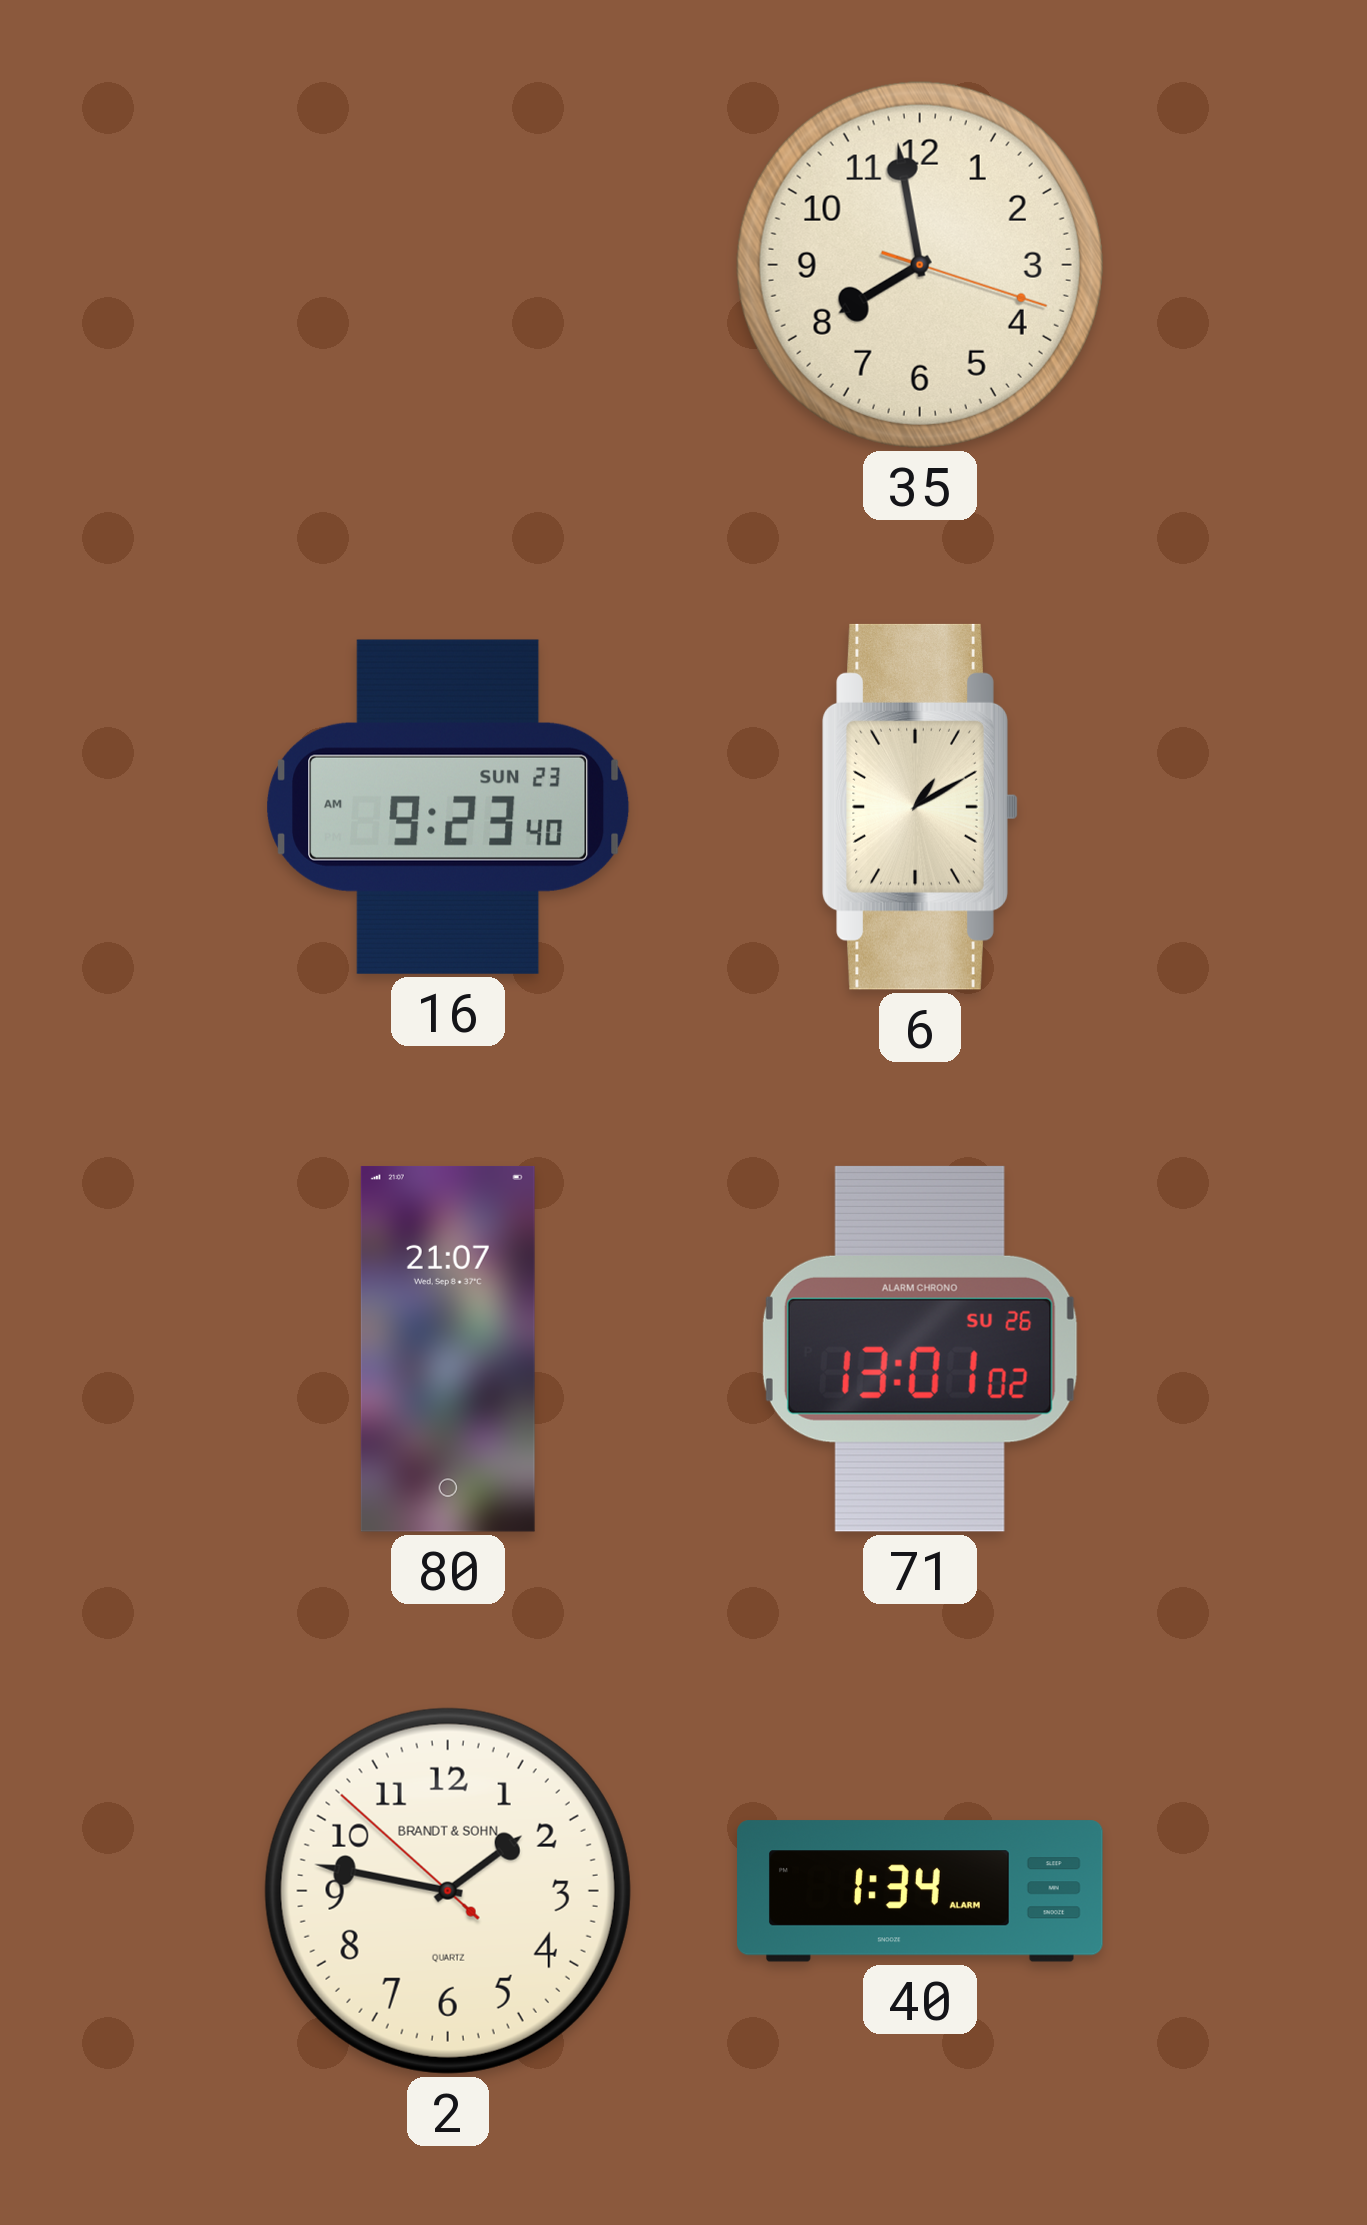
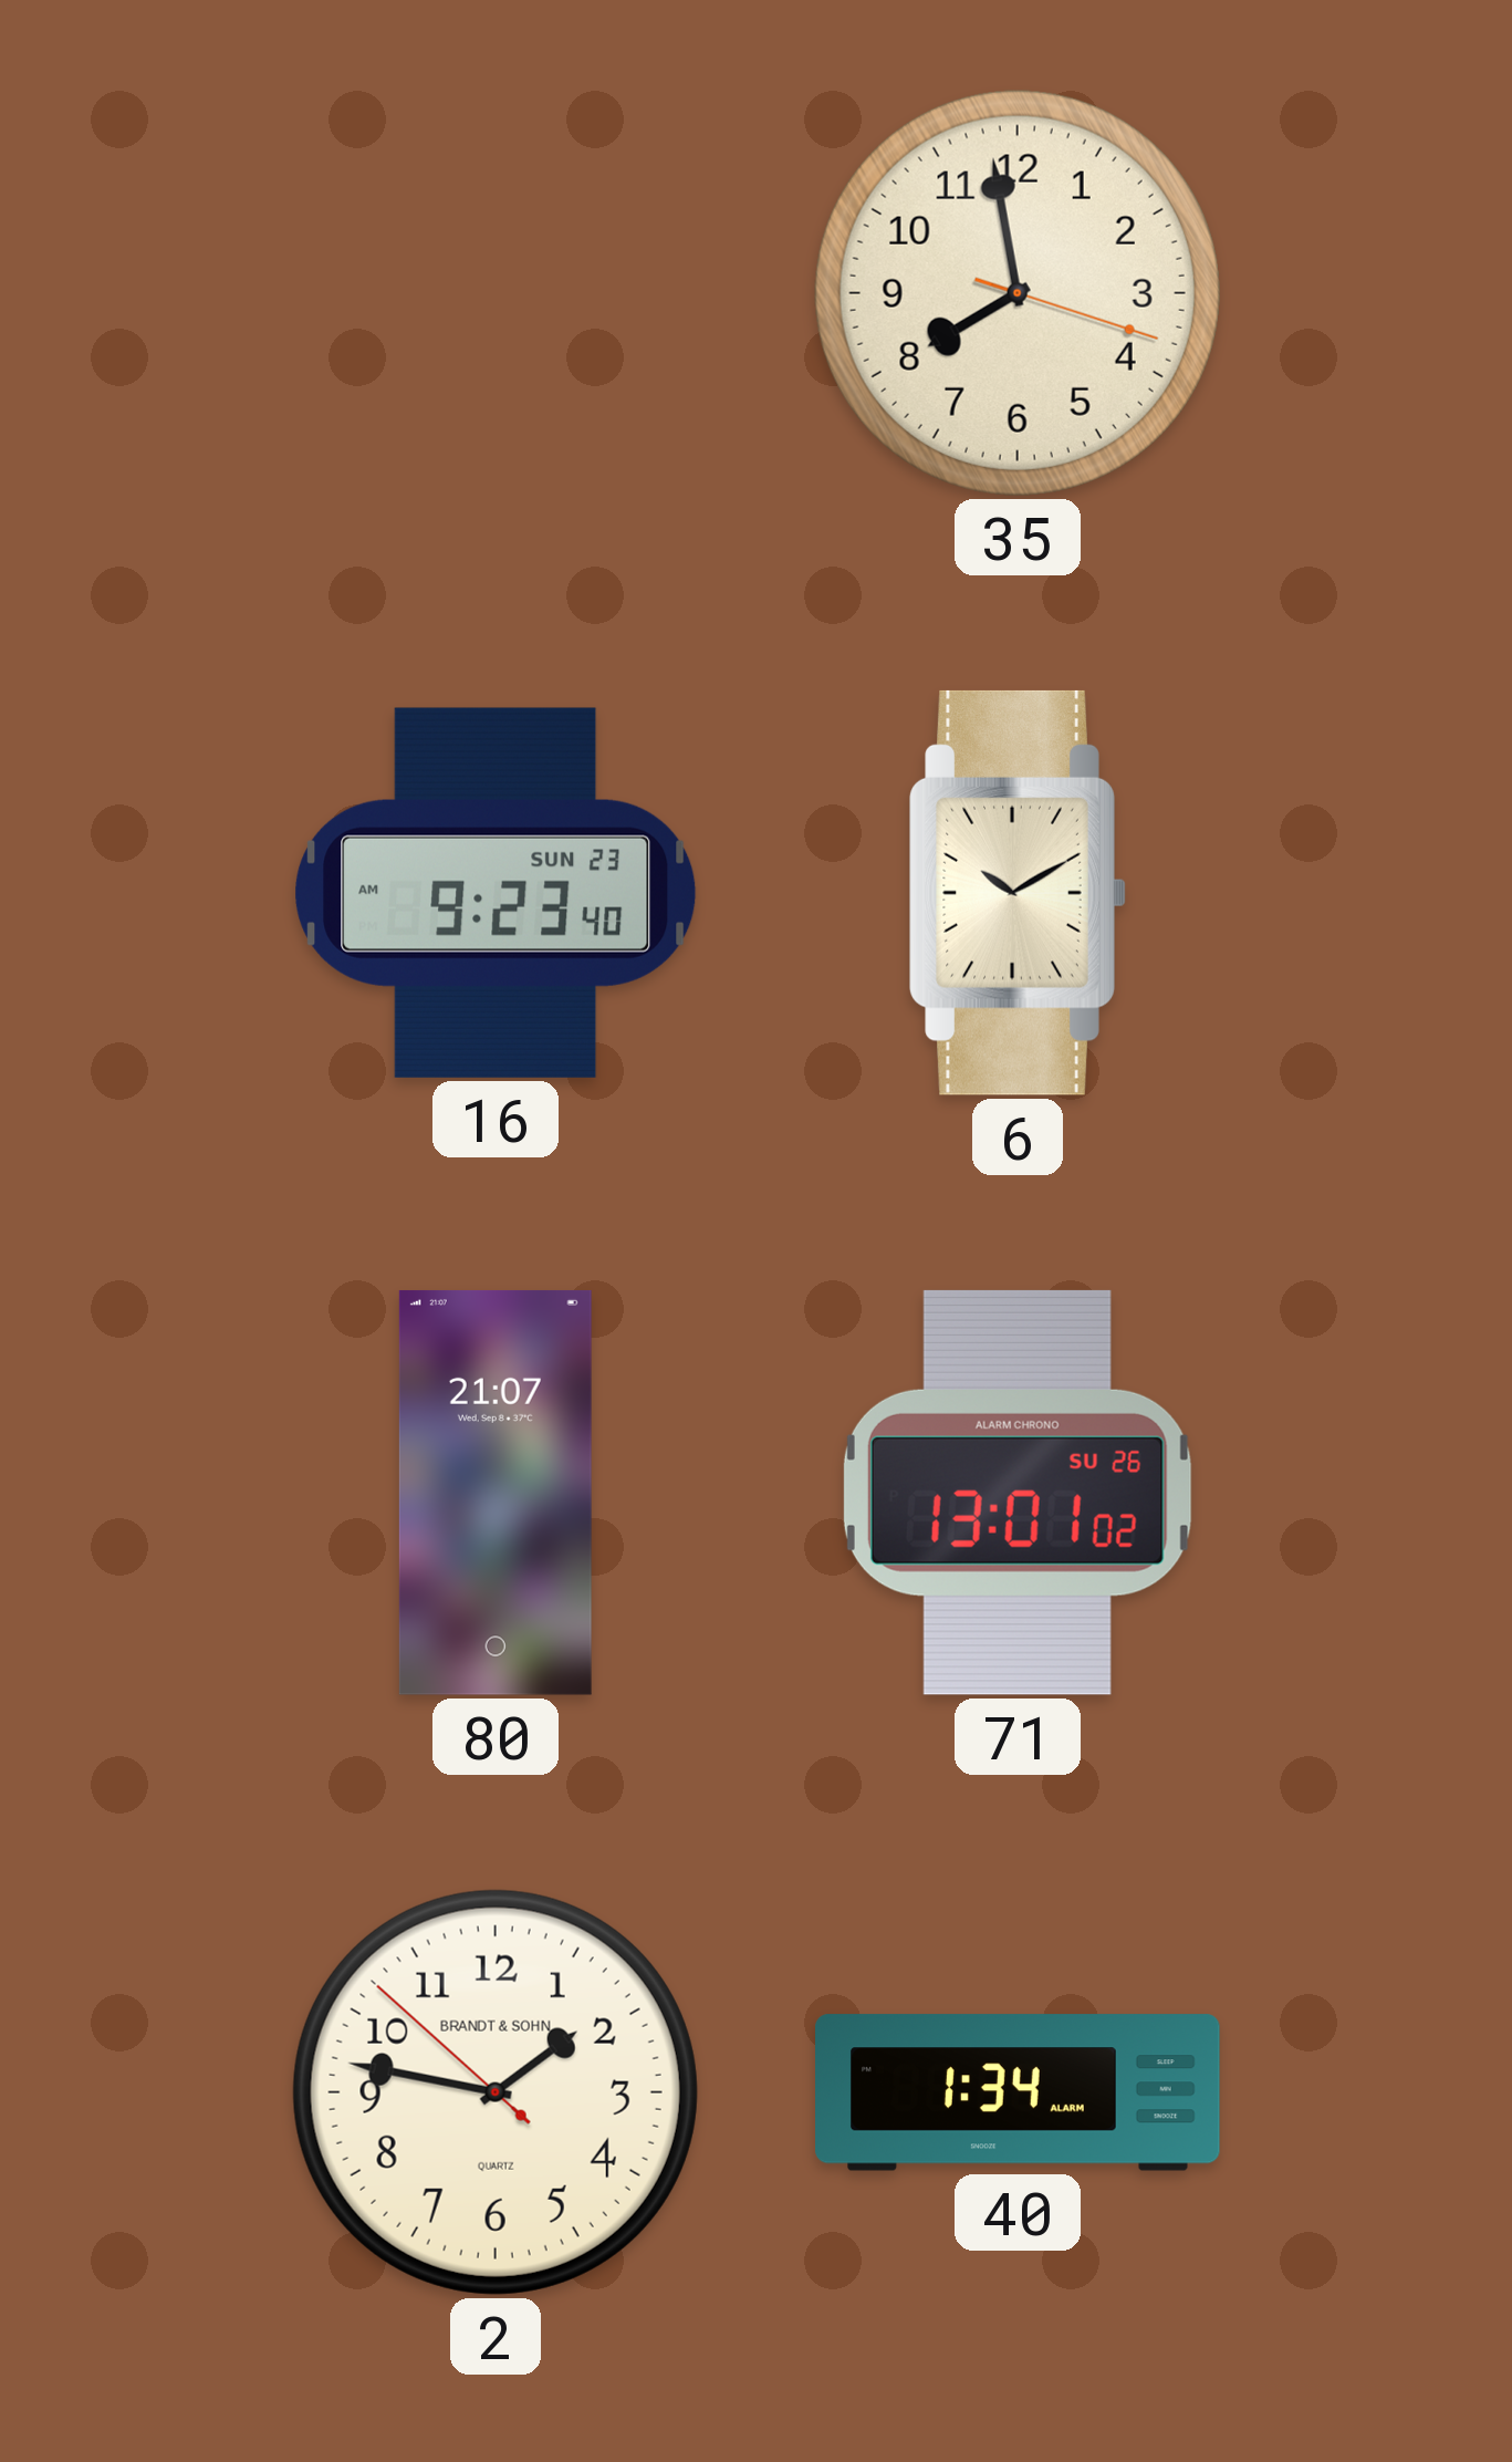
6: 1:10 -> 10:10 (1018, 893)
